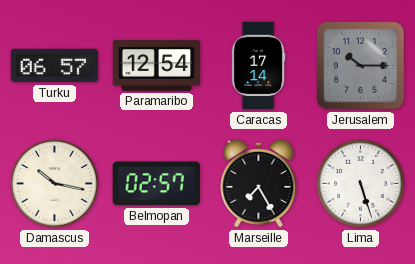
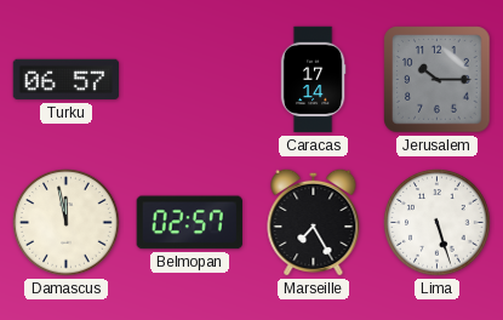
Paramaribo: 12:54 -> none (157, 66)
Damascus: 10:17 -> 11:58 (67, 223)
